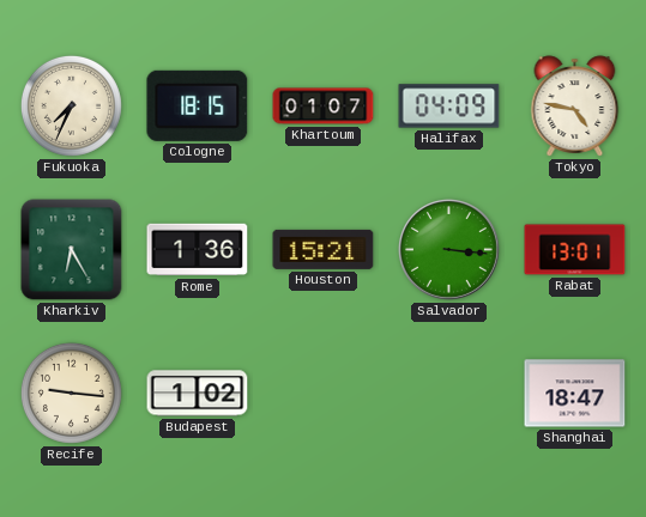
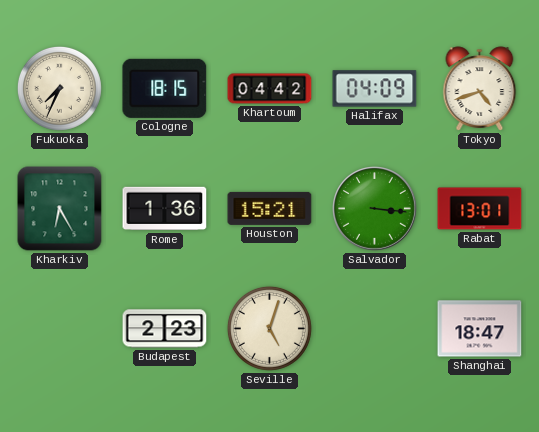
Khartoum: 01:07 -> 04:42 (270, 89)
Tokyo: 4:47 -> 4:42 (480, 89)
Recife: 9:16 -> none (71, 393)
Budapest: 1:02 -> 2:23 (165, 329)
Seville: none -> 5:03 (269, 328)
